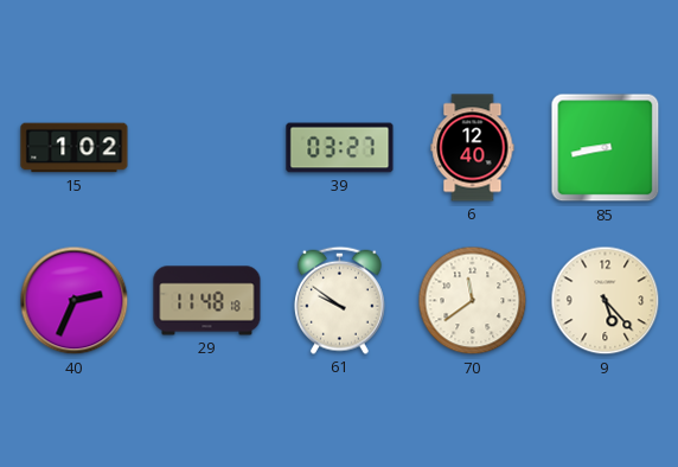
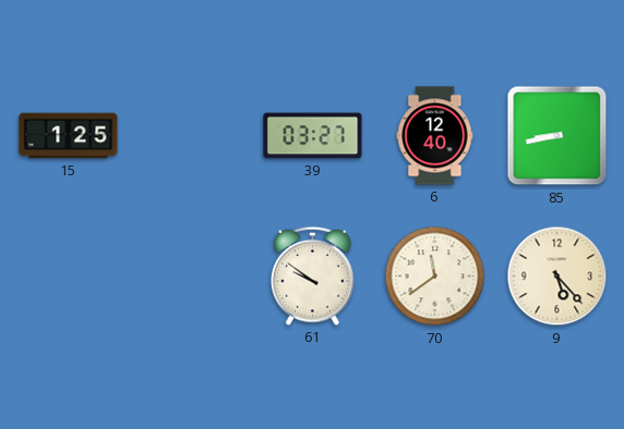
15: 1:02 -> 1:25 (69, 136)
40: 2:34 -> none (75, 301)
29: 11:48 -> none (207, 301)
